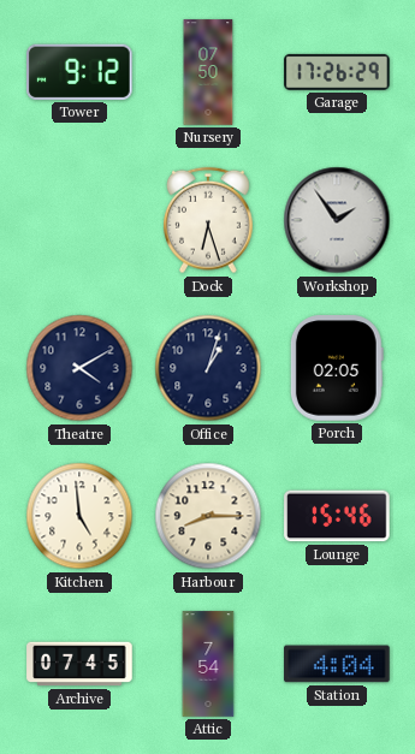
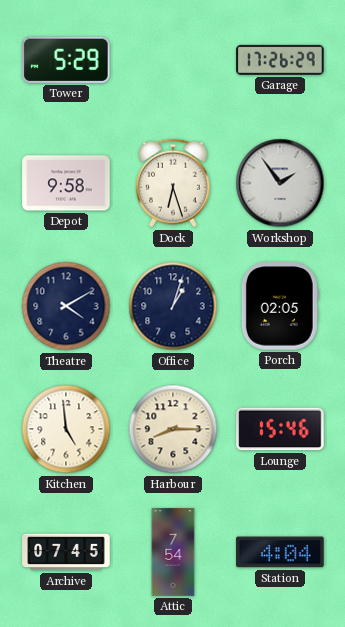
Tower: 9:12 -> 5:29 (67, 60)
Nursery: 07:50 -> none (208, 72)
Depot: none -> 9:58 (66, 183)
